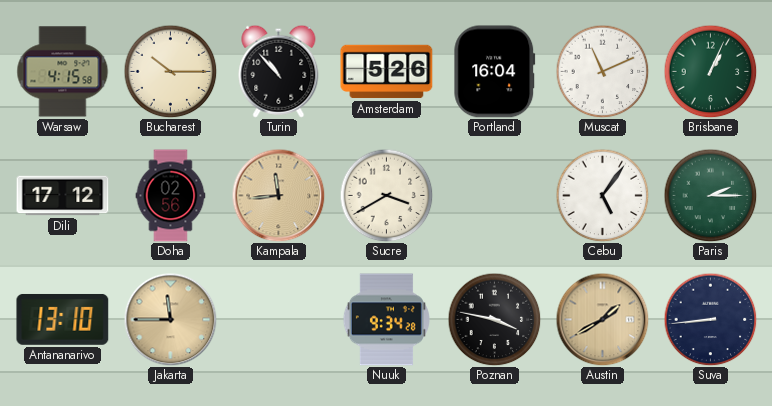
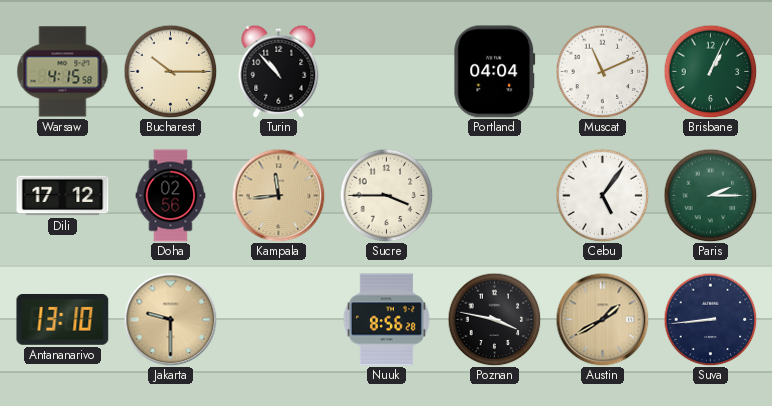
Amsterdam: 5:26 -> none (387, 72)
Portland: 16:04 -> 04:04 (495, 72)
Sucre: 3:40 -> 3:45 (386, 195)
Jakarta: 11:45 -> 9:30 (170, 319)
Nuuk: 9:34 -> 8:56 (386, 320)
